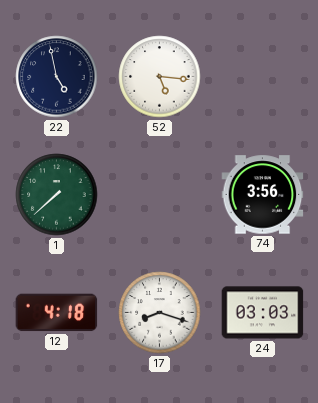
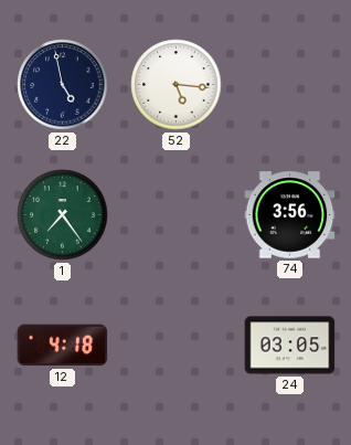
1: 7:38 -> 7:24 (63, 215)
17: 8:18 -> none (160, 313)
24: 03:03 -> 03:05 (290, 346)
